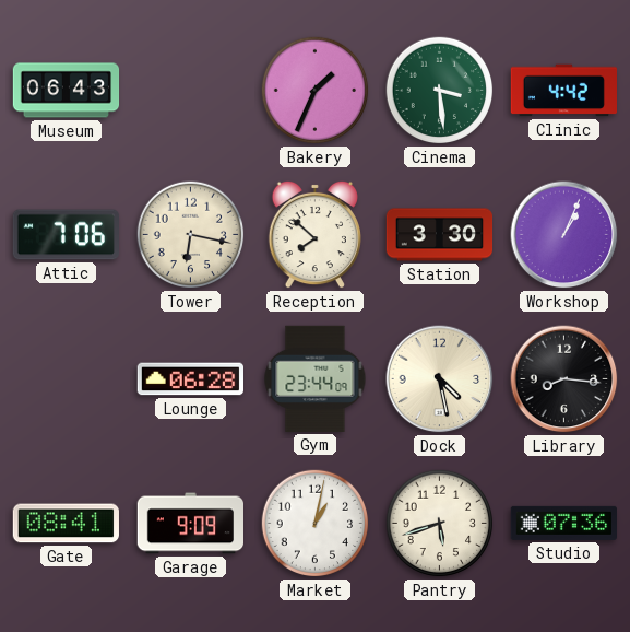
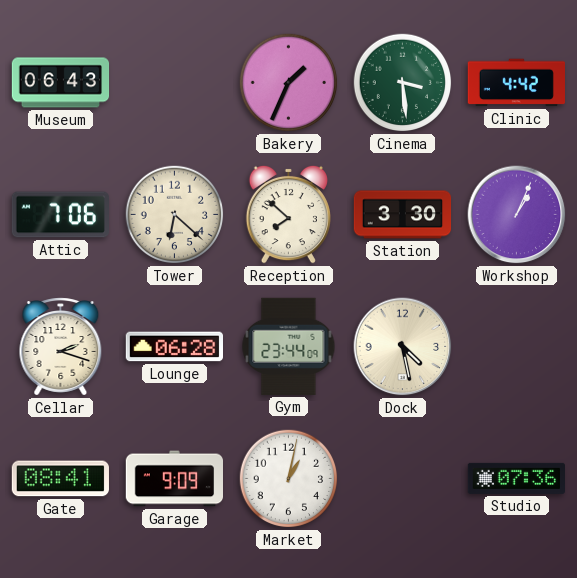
Tower: 6:17 -> 6:22 (175, 215)
Cellar: none -> 2:18 (61, 347)
Library: 8:16 -> none (564, 379)
Pantry: 5:42 -> none (440, 524)
